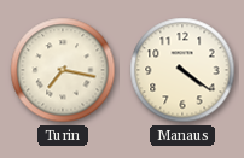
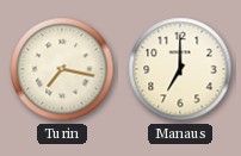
Manaus: 4:21 -> 7:00 (180, 69)
